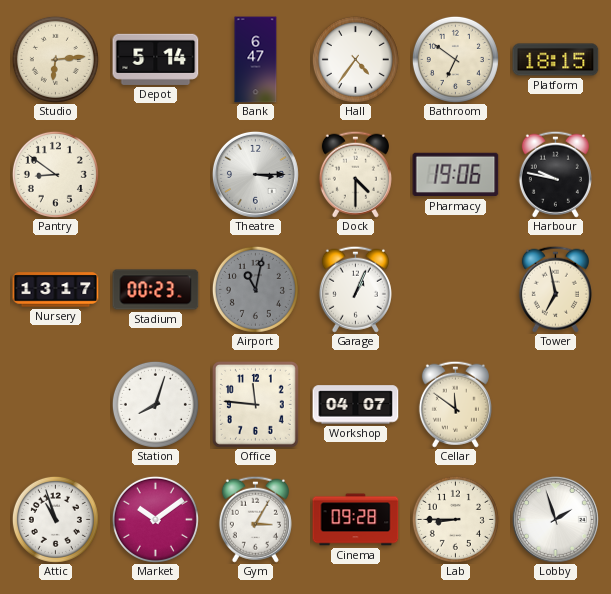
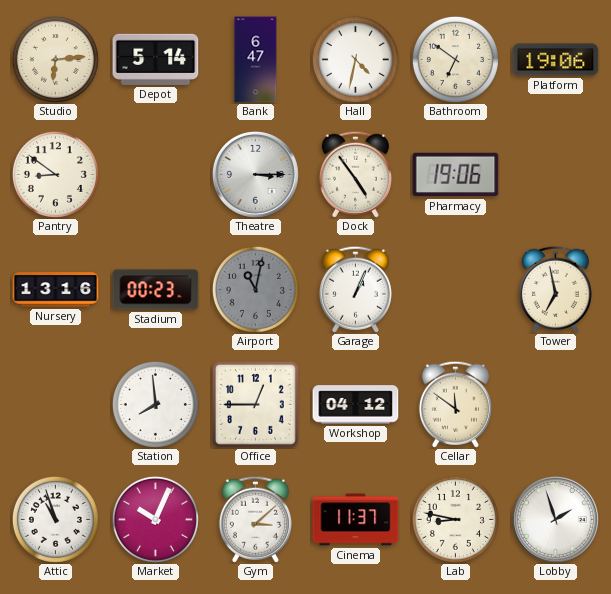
Hall: 4:36 -> 4:32 (355, 59)
Platform: 18:15 -> 19:06 (556, 60)
Dock: 4:30 -> 4:54 (355, 174)
Harbour: 9:47 -> none (555, 174)
Nursery: 13:17 -> 13:16 (56, 290)
Station: 8:03 -> 7:59 (155, 404)
Office: 11:46 -> 12:45 (255, 404)
Workshop: 04:07 -> 04:12 (356, 405)
Market: 10:09 -> 10:04 (155, 519)
Gym: 3:05 -> 3:08 (255, 519)
Cinema: 09:28 -> 11:37 (356, 520)
Lab: 8:45 -> 8:47 (455, 519)
